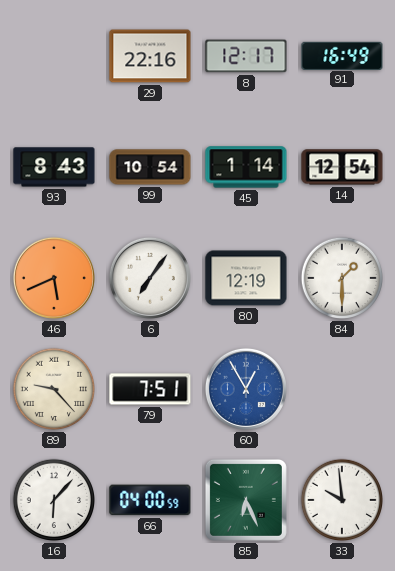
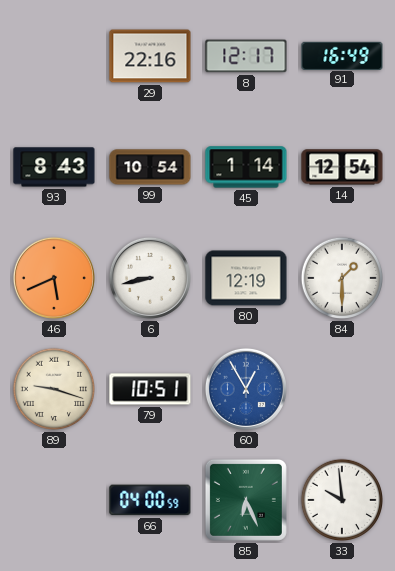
6: 7:06 -> 8:43 (150, 278)
89: 9:23 -> 9:18 (54, 389)
79: 7:51 -> 10:51 (150, 389)
16: 6:07 -> none (54, 500)
